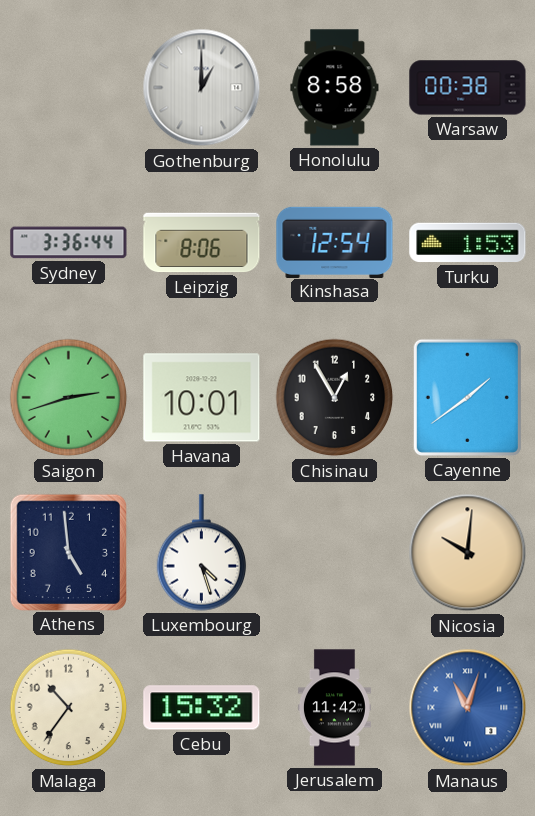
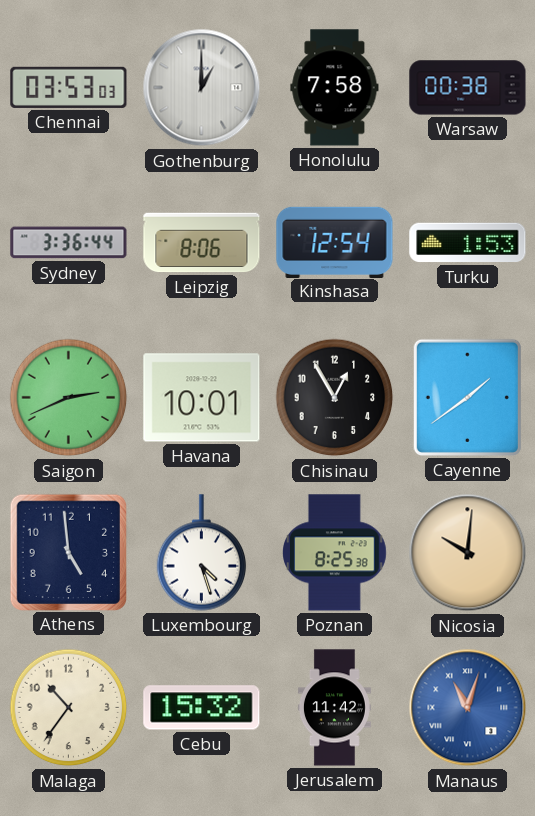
Chennai: none -> 03:53 (69, 87)
Honolulu: 8:58 -> 7:58 (335, 88)
Saigon: 2:42 -> 2:41 (69, 398)
Poznan: none -> 8:25 (335, 553)
